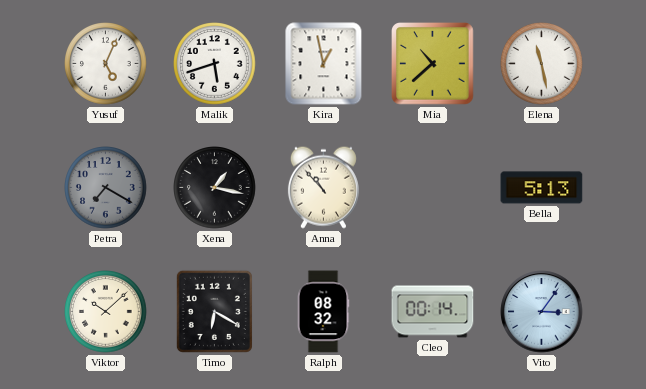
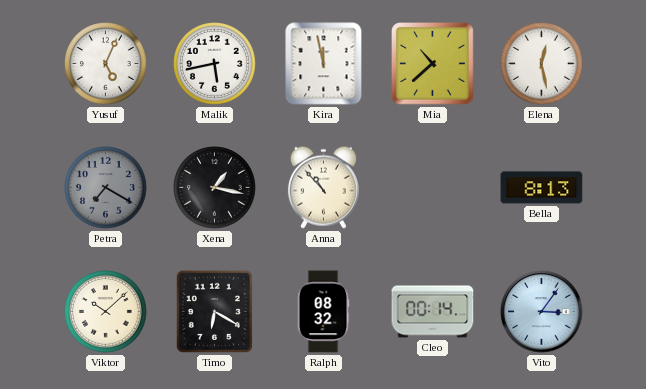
Malik: 5:42 -> 5:43 (215, 64)
Kira: 12:58 -> 11:58 (324, 64)
Elena: 11:28 -> 12:28 (542, 64)
Bella: 5:13 -> 8:13 (542, 188)
